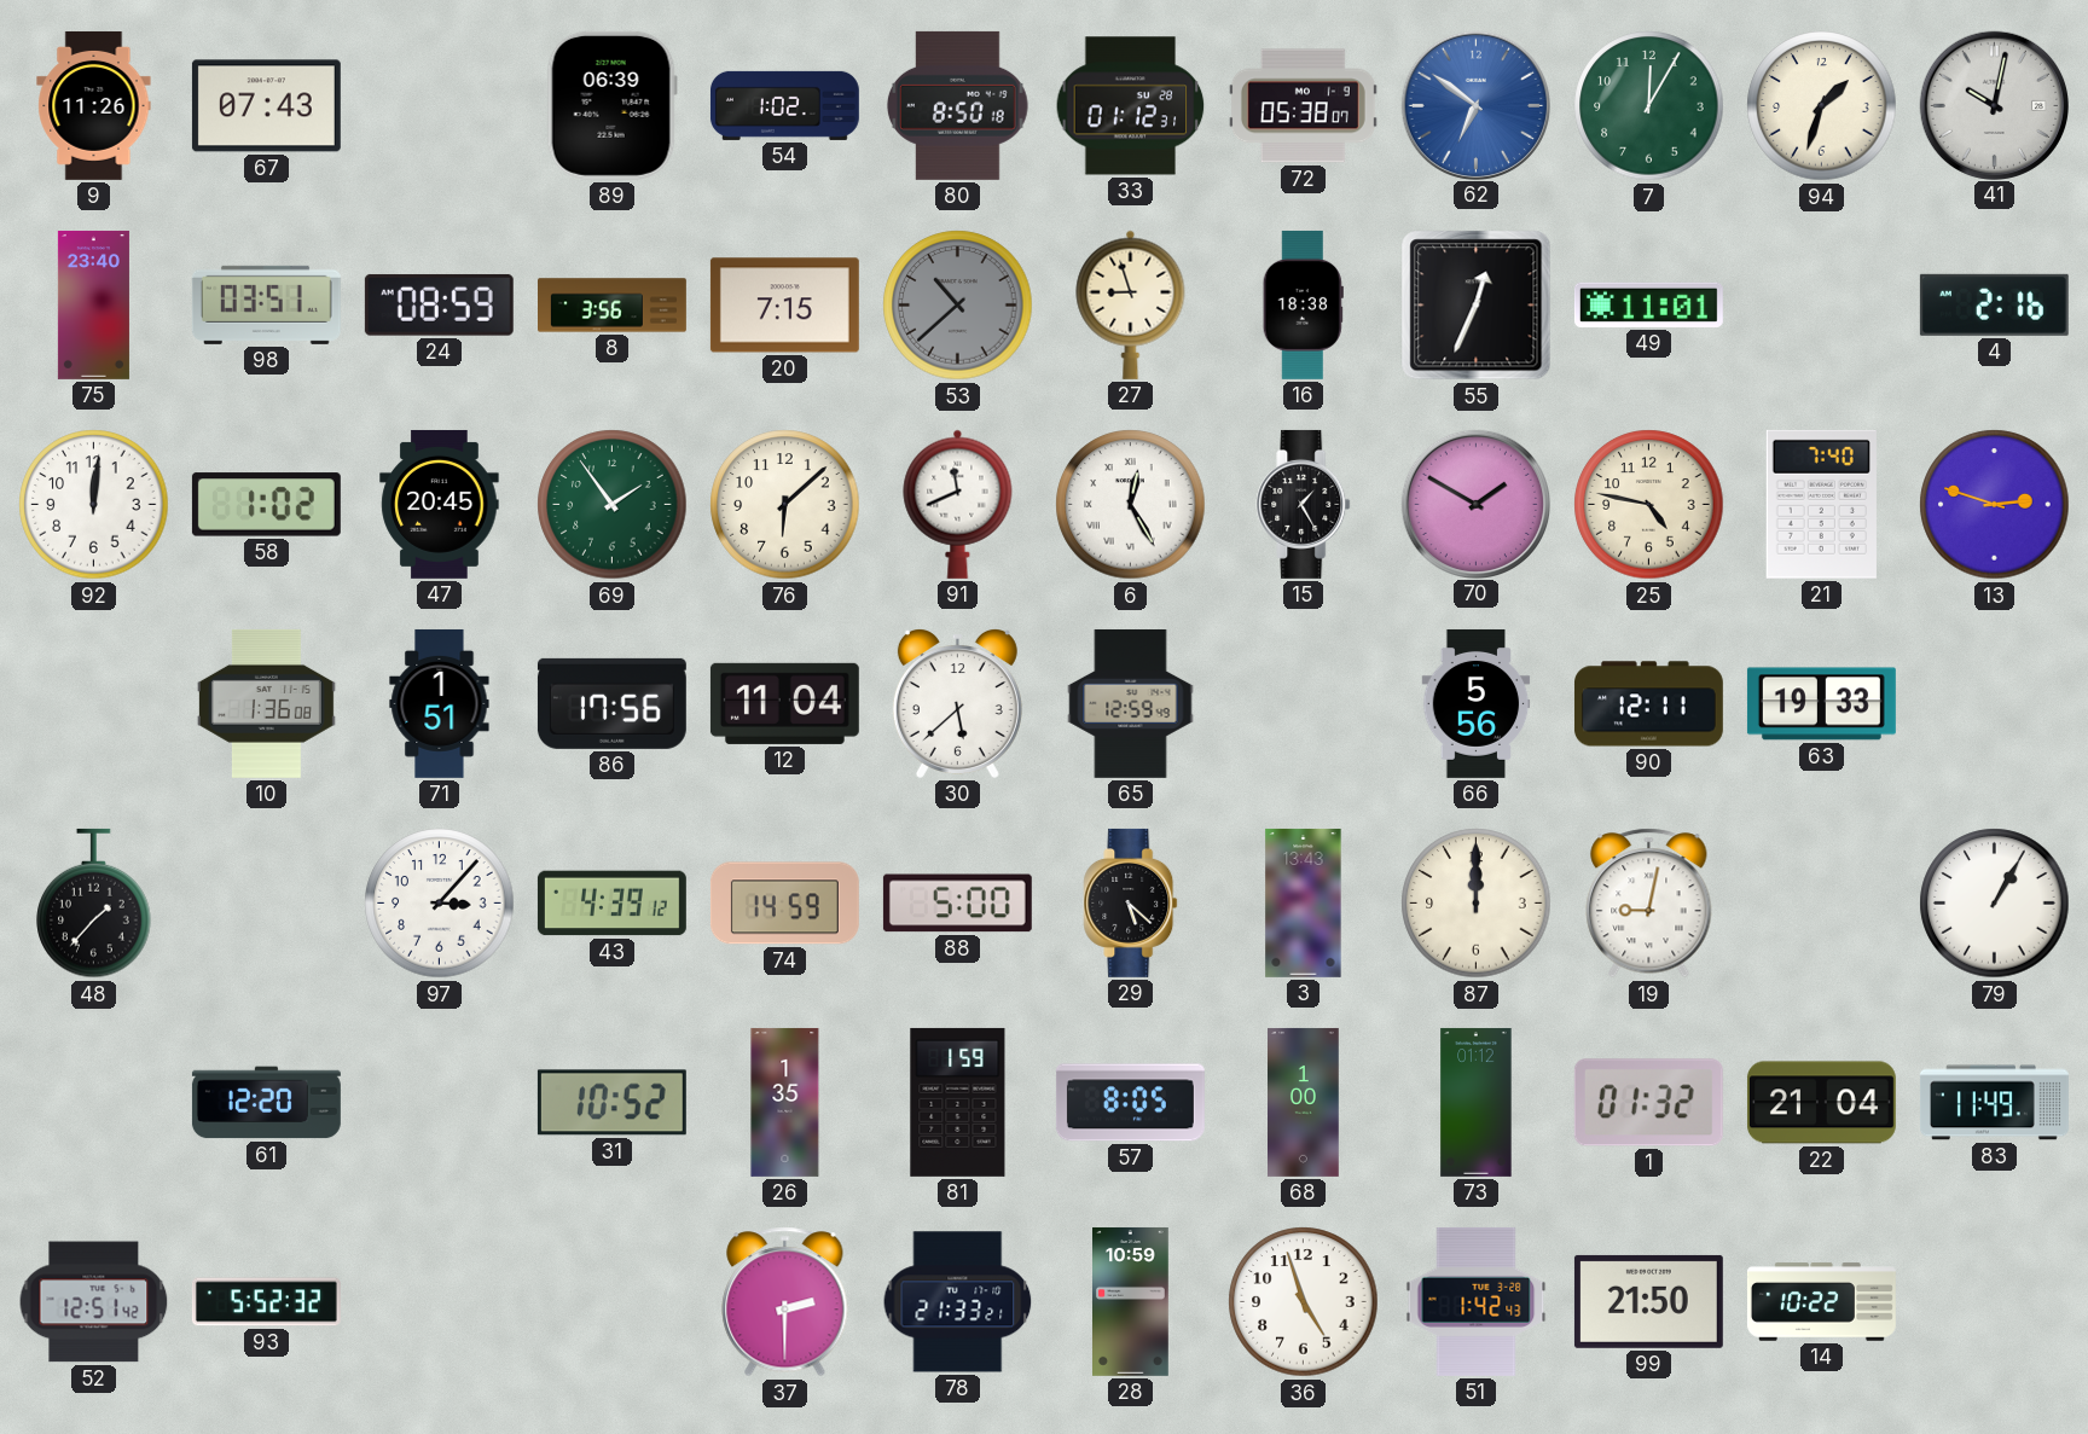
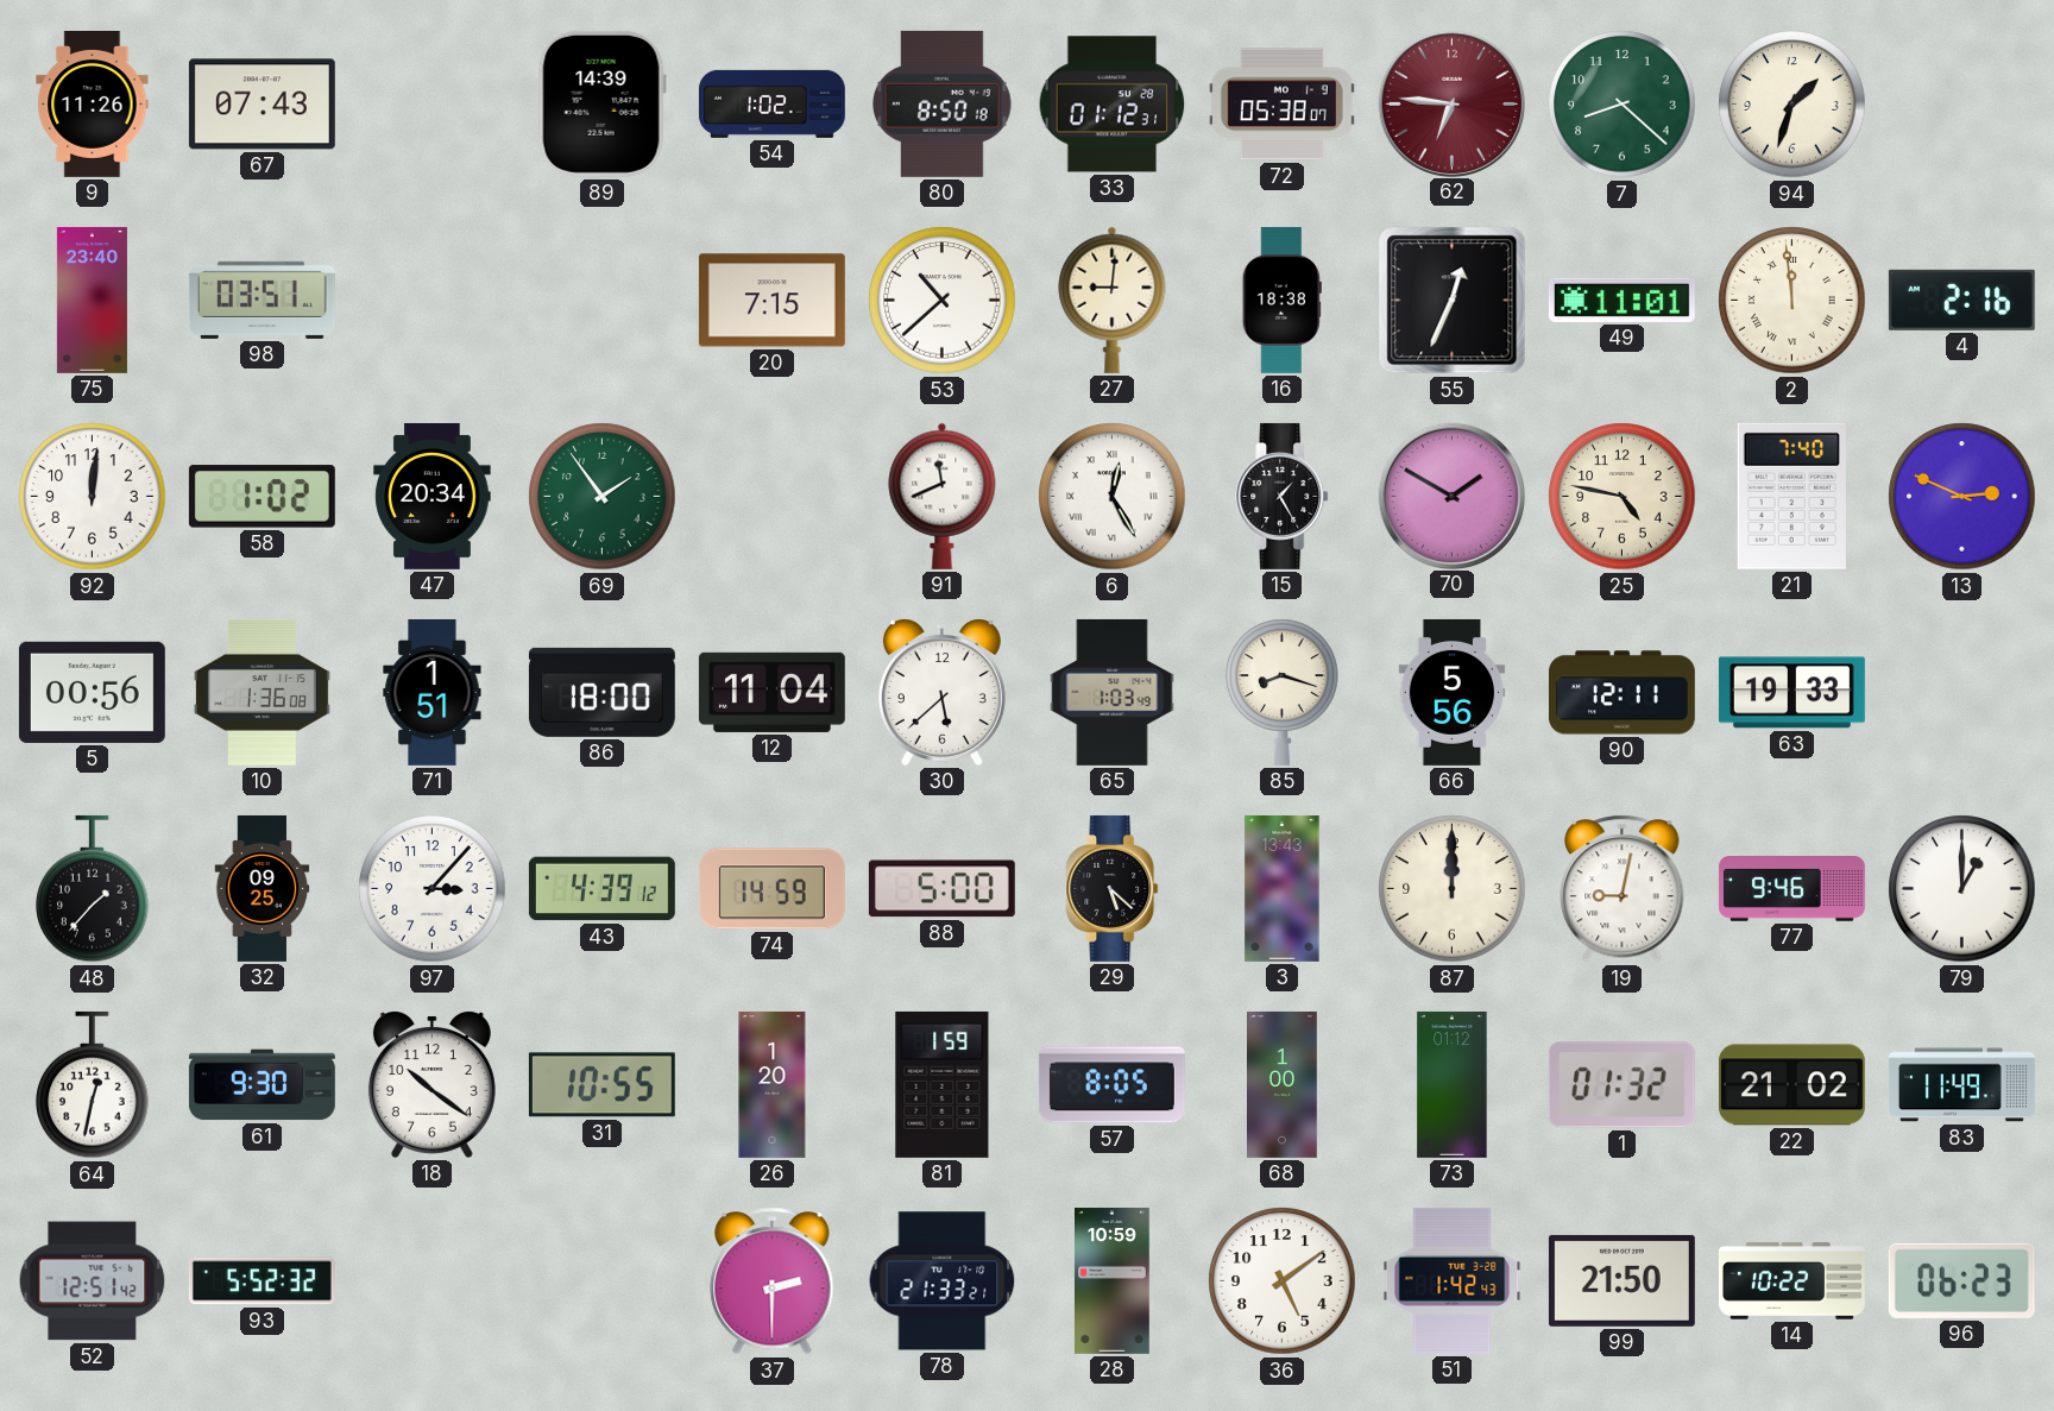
89: 06:39 -> 14:39 (601, 103)
62: 6:51 -> 6:46 (1451, 103)
62 dial: blue -> burgundy (1451, 103)
7: 12:05 -> 8:22 (1623, 105)
41: 10:02 -> none (1994, 105)
24: 08:59 -> none (439, 304)
8: 3:56 -> none (613, 306)
53 dial: grey -> white (943, 301)
27: 8:57 -> 9:01 (1113, 300)
2: none -> 11:59 (1792, 301)
47: 20:45 -> 20:34 (433, 496)
76: 6:08 -> none (785, 505)
13: 2:48 -> 2:49 (1962, 497)
5: none -> 00:56 (92, 692)
86: 17:56 -> 18:00 (601, 692)
65: 12:59 -> 1:03 (1113, 692)
85: none -> 8:18 (1283, 692)
32: none -> 09:25 (263, 888)
77: none -> 9:46 (1791, 889)
79: 1:05 -> 1:00 (1962, 889)
64: none -> 12:32 (93, 1085)
61: 12:20 -> 9:30 (262, 1085)
18: none -> 10:21 (431, 1085)
31: 10:52 -> 10:55 (601, 1085)
26: 1:35 -> 1:20 (773, 1084)
22: 21:04 -> 21:02 (1791, 1085)
36: 4:57 -> 5:09 (1283, 1281)
96: none -> 06:23 (1961, 1280)
